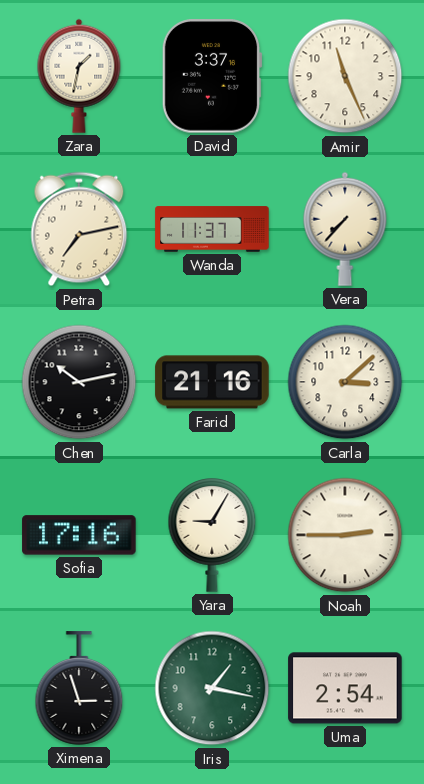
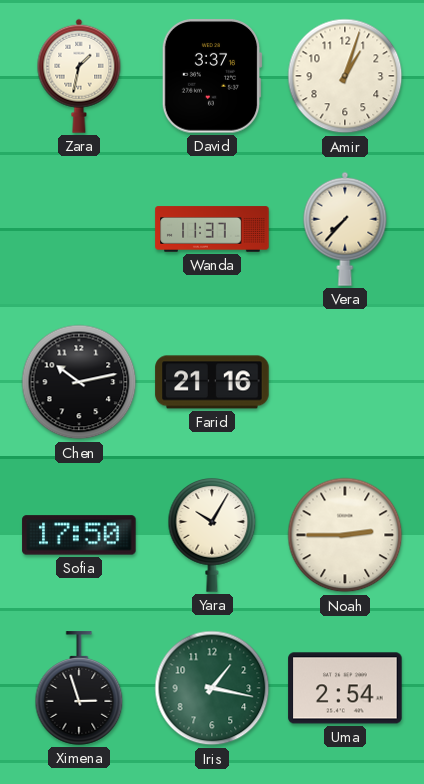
Amir: 11:26 -> 1:03 (345, 76)
Petra: 7:13 -> none (79, 229)
Carla: 3:08 -> none (345, 382)
Sofia: 17:16 -> 17:50 (79, 535)
Yara: 9:05 -> 10:05 (212, 536)
